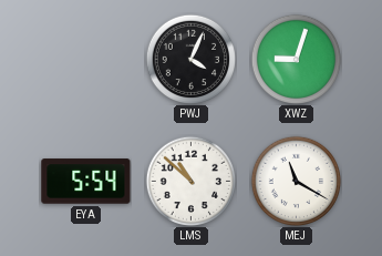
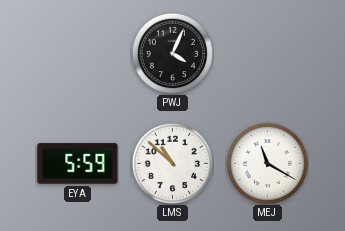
XWZ: 9:03 -> none (296, 59)
EYA: 5:54 -> 5:59 (78, 164)
